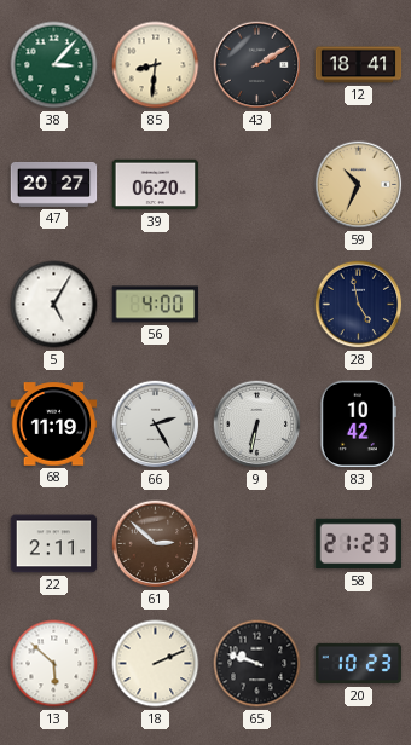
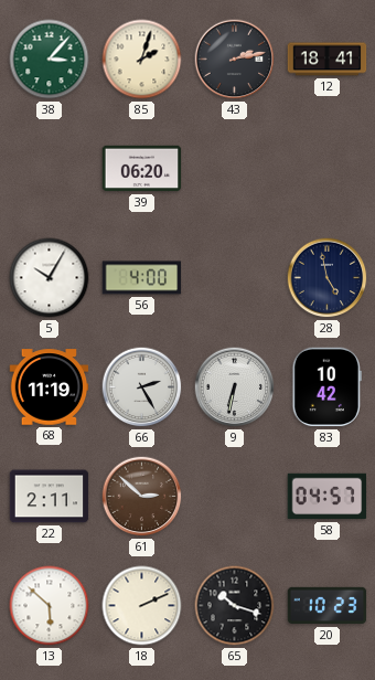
85: 8:31 -> 2:03 (142, 60)
43: 2:10 -> 2:13 (235, 60)
47: 20:27 -> none (54, 184)
59: 10:34 -> none (359, 185)
5: 5:05 -> 10:05 (50, 278)
58: 21:23 -> 04:57 (328, 497)
65: 9:48 -> 10:18 (235, 606)
